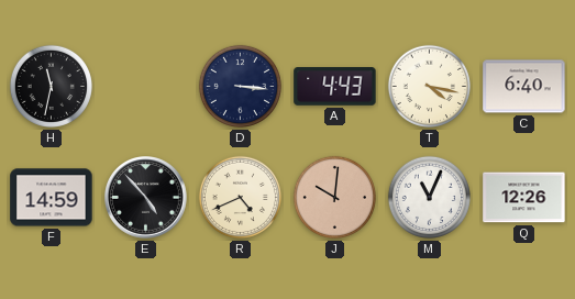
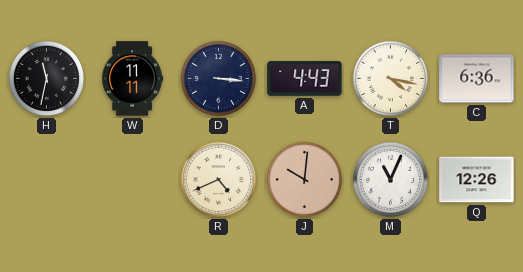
W: none -> 11:11 (133, 79)
C: 6:40 -> 6:36 (477, 79)
F: 14:59 -> none (52, 198)
E: 4:53 -> none (146, 198)
